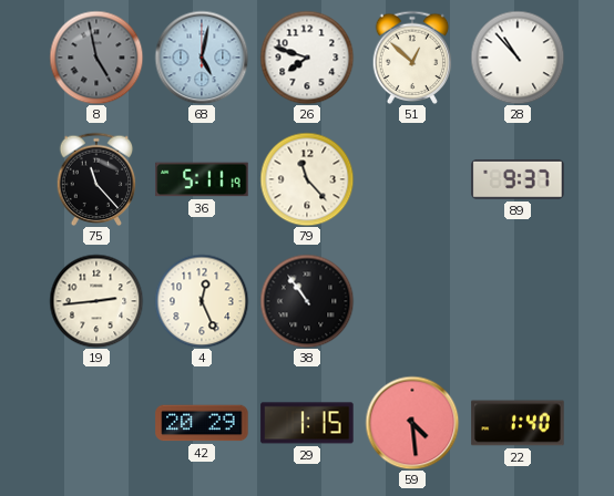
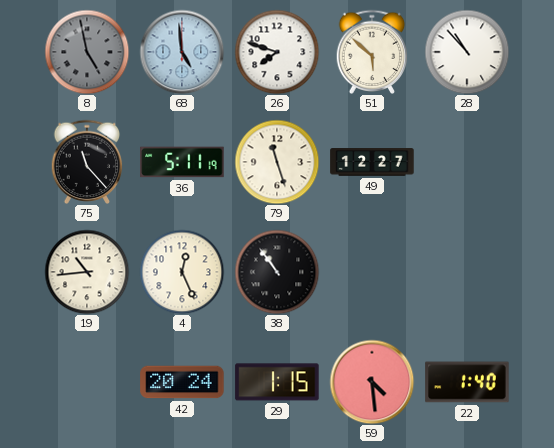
68: 5:02 -> 4:59 (182, 52)
51: 12:52 -> 5:52 (372, 51)
79: 11:23 -> 11:27 (277, 162)
49: none -> 12:27 (372, 162)
89: 9:37 -> none (518, 179)
19: 2:44 -> 10:44 (87, 272)
42: 20:29 -> 20:24 (182, 382)
